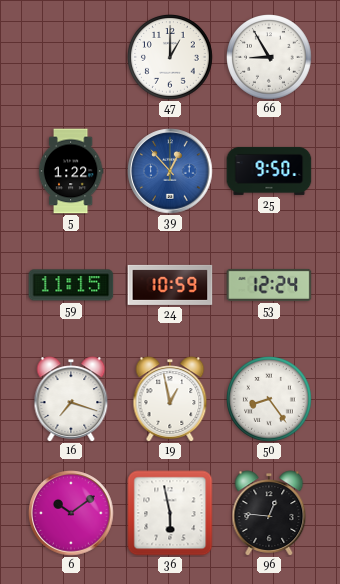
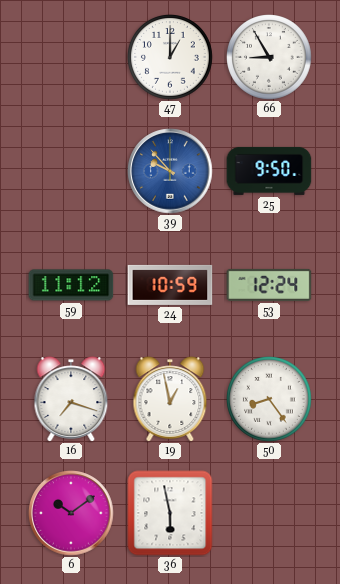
5: 1:22 -> none (71, 171)
39: 12:53 -> 9:53 (170, 171)
59: 11:15 -> 11:12 (71, 285)
96: 12:46 -> none (269, 513)
